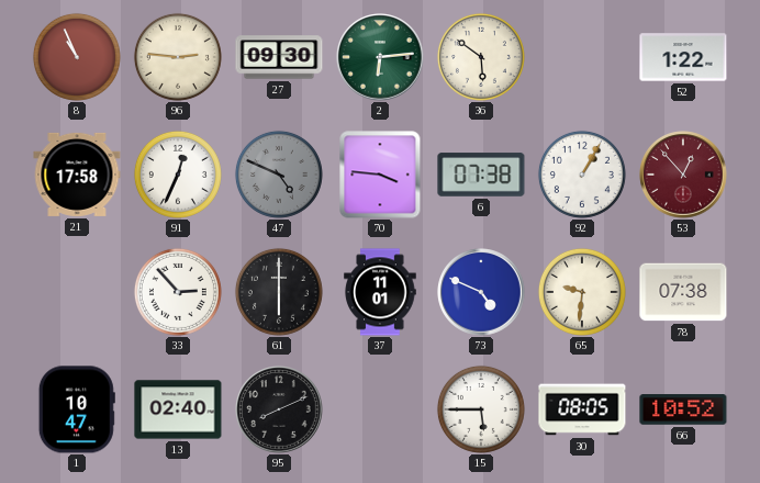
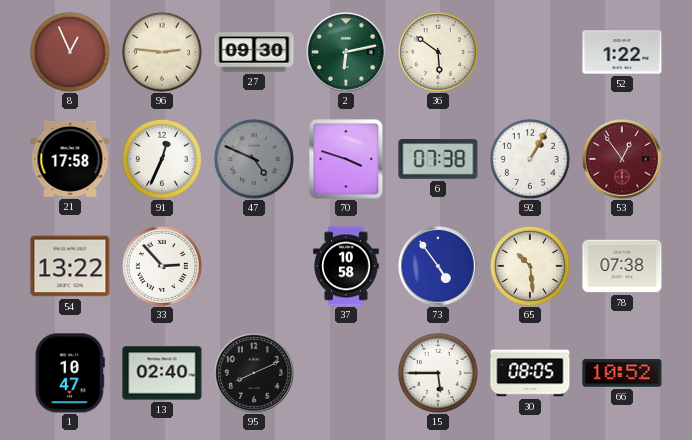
8: 10:56 -> 12:56 (70, 52)
2: 6:14 -> 6:13 (346, 52)
70: 3:46 -> 3:48 (346, 159)
53: 12:53 -> 12:54 (622, 159)
54: none -> 13:22 (70, 266)
61: 6:00 -> none (279, 292)
37: 11:01 -> 10:58 (346, 266)
73: 4:49 -> 4:54 (438, 266)
65: 9:31 -> 10:29 (530, 266)
